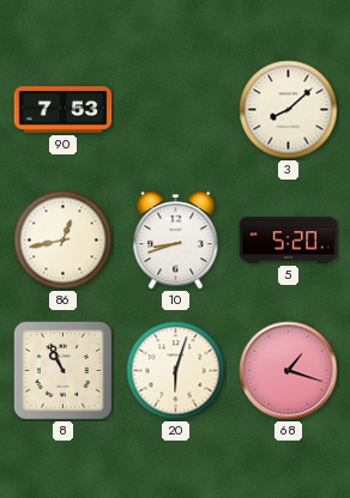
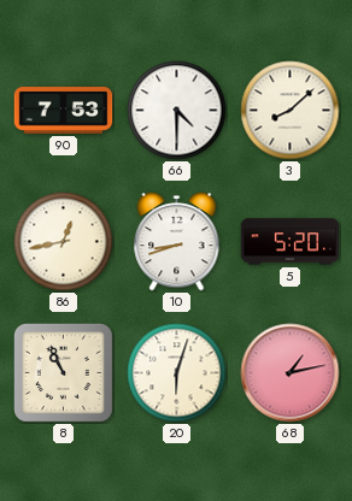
66: none -> 4:30 (177, 111)
68: 1:18 -> 1:13 (291, 373)
